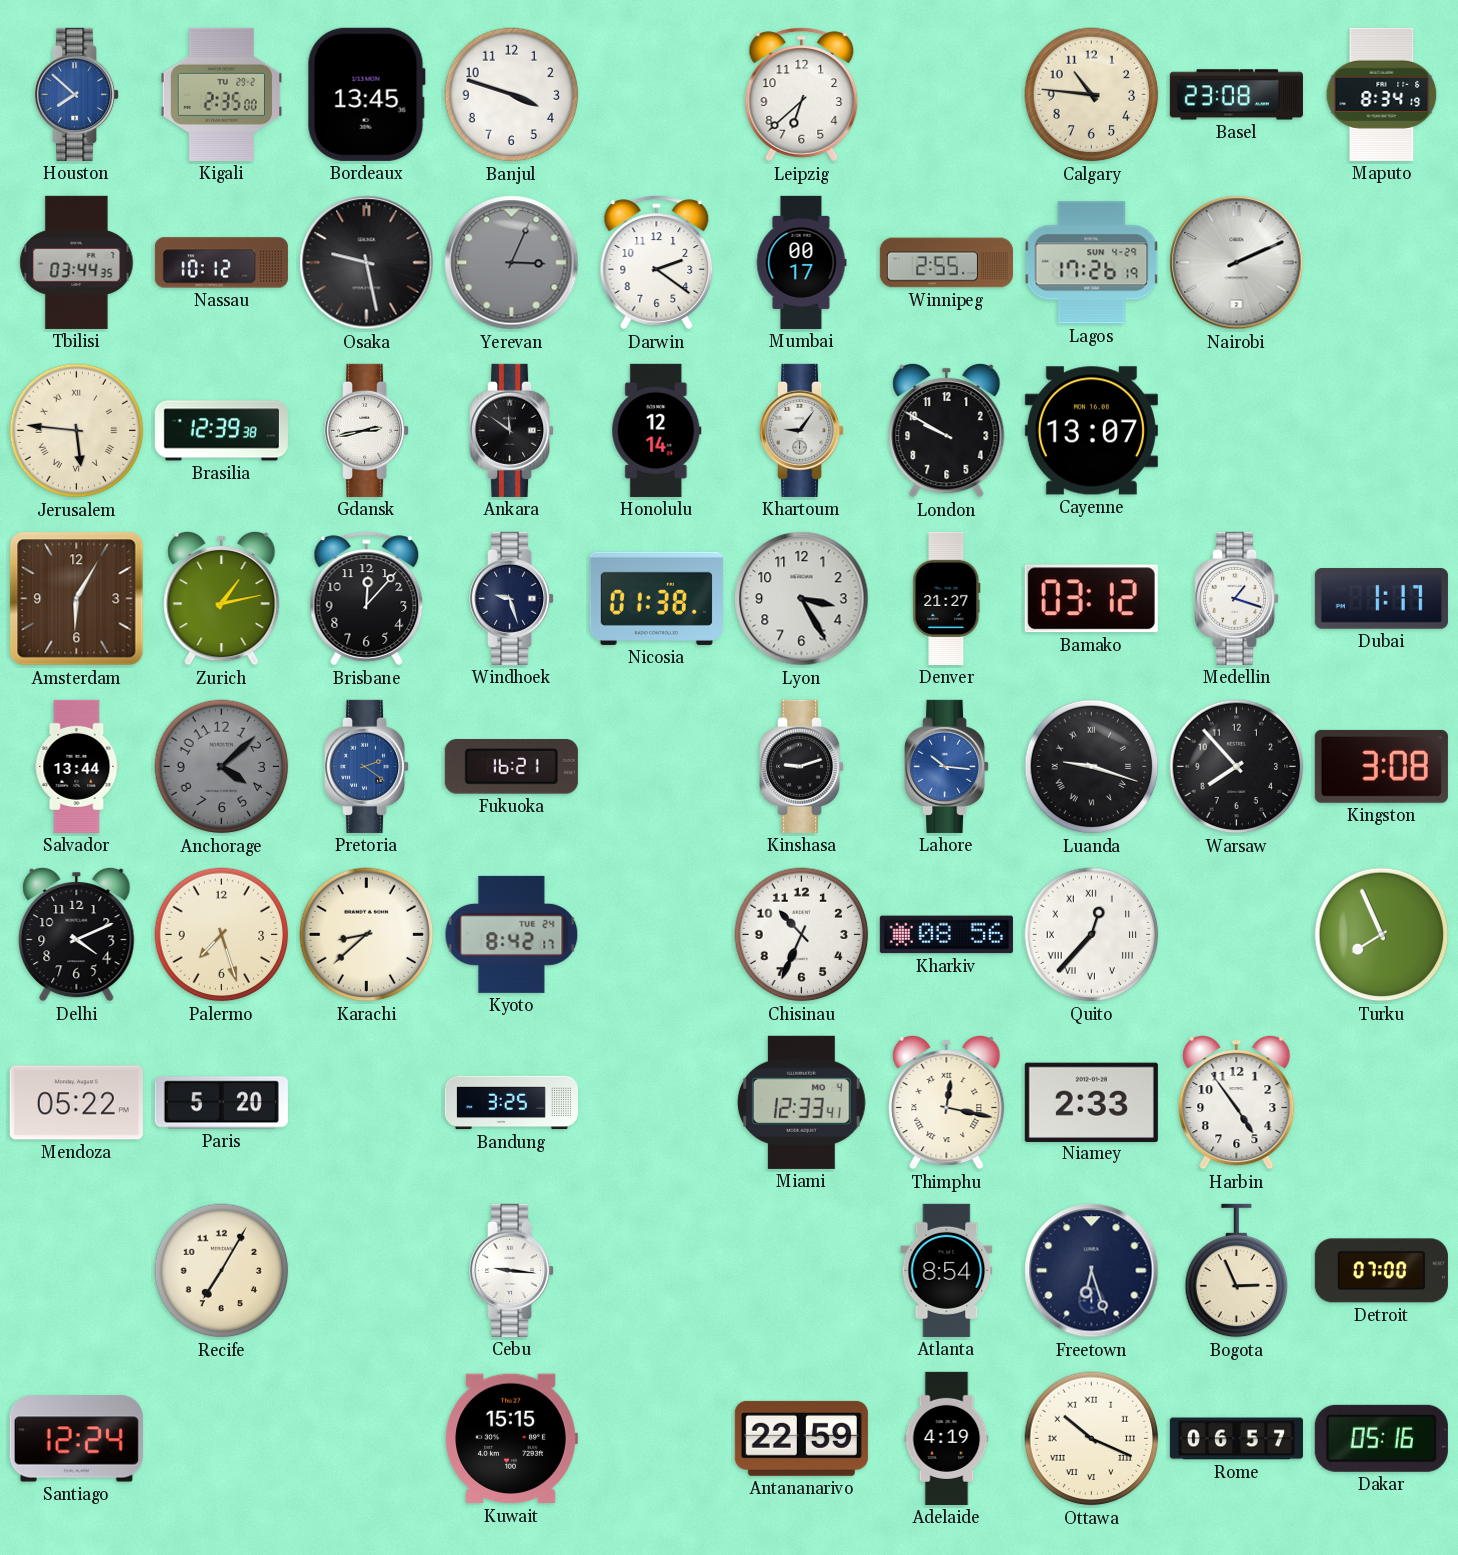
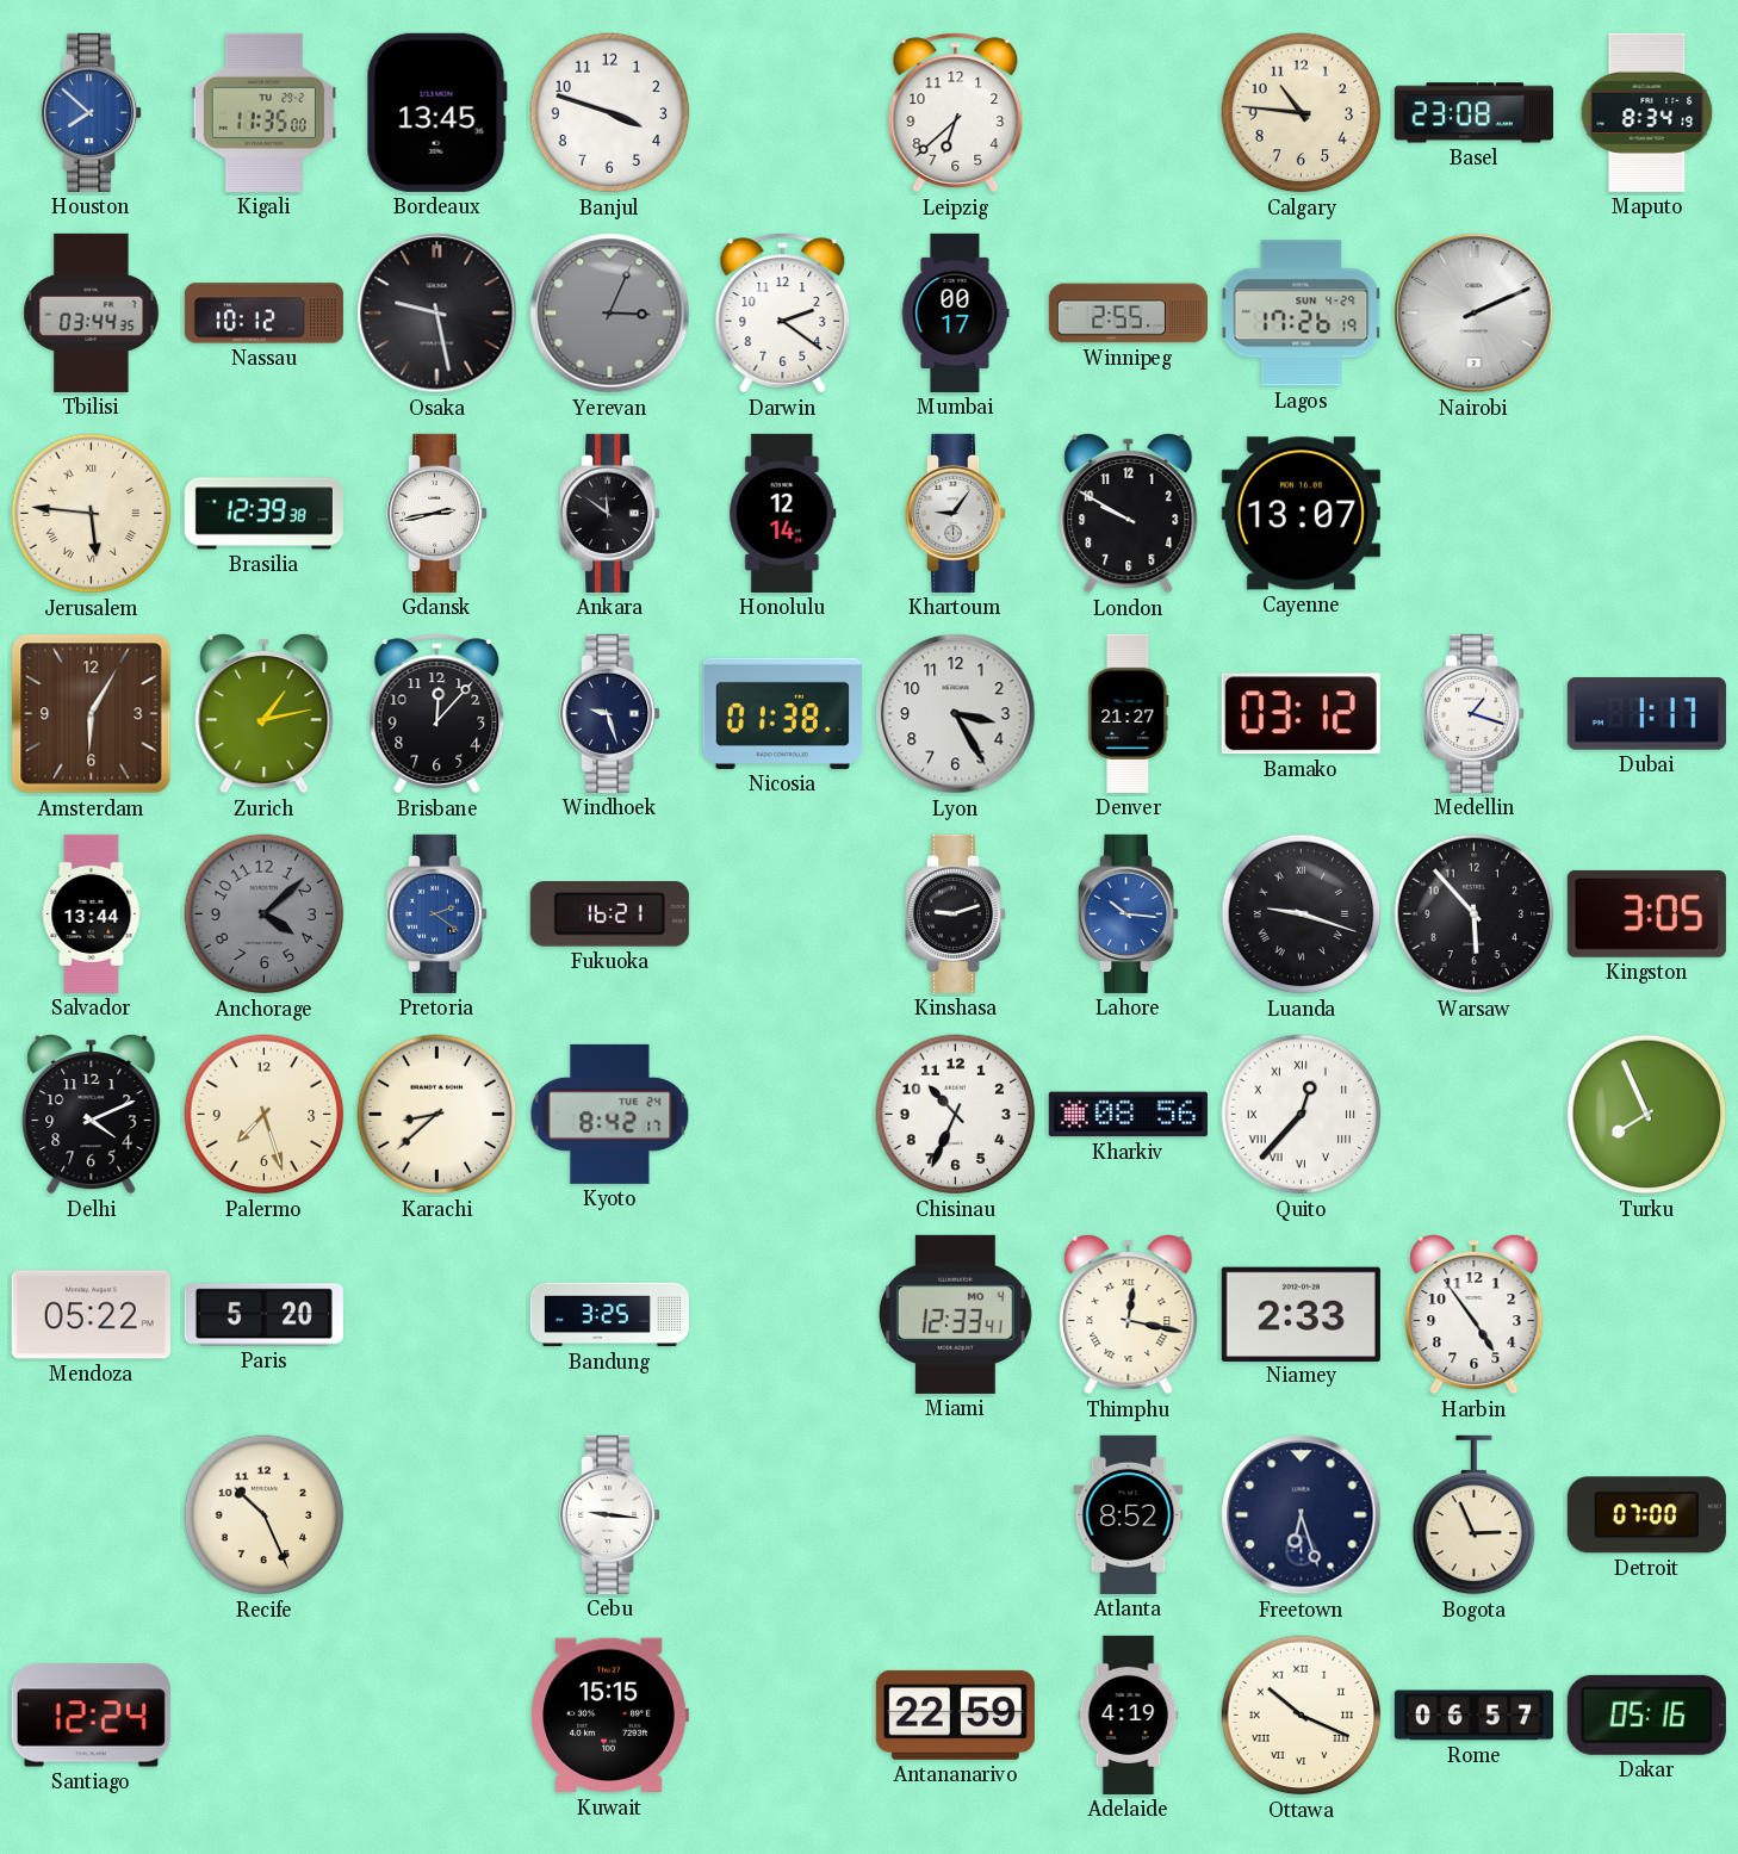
Kigali: 2:35 -> 11:35 (265, 112)
Warsaw: 7:53 -> 5:53 (1475, 914)
Kingston: 3:08 -> 3:05 (1646, 913)
Recife: 7:05 -> 10:26 (265, 1515)
Atlanta: 8:54 -> 8:52 (1129, 1514)
